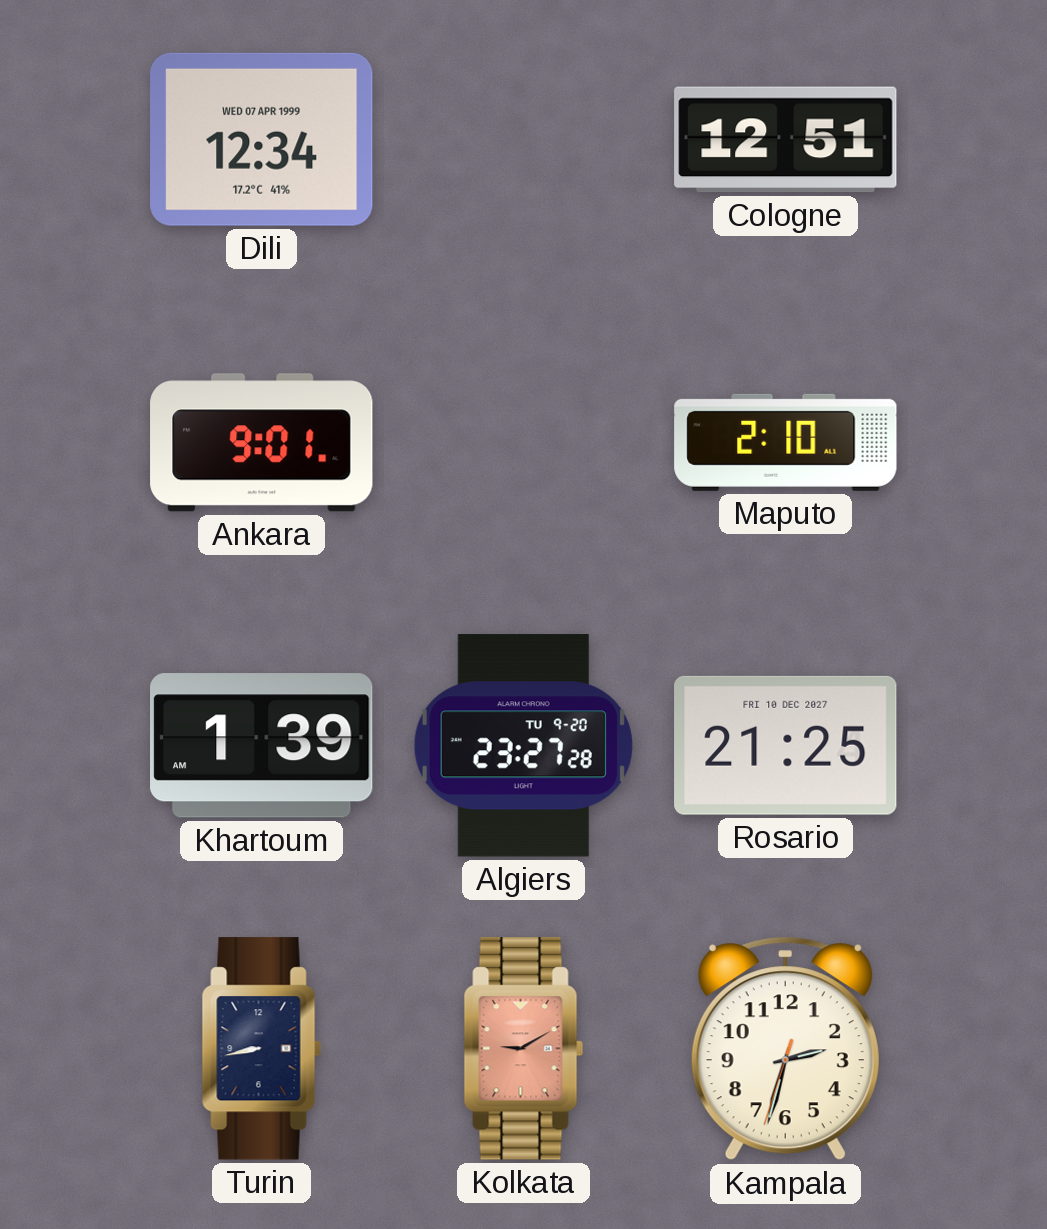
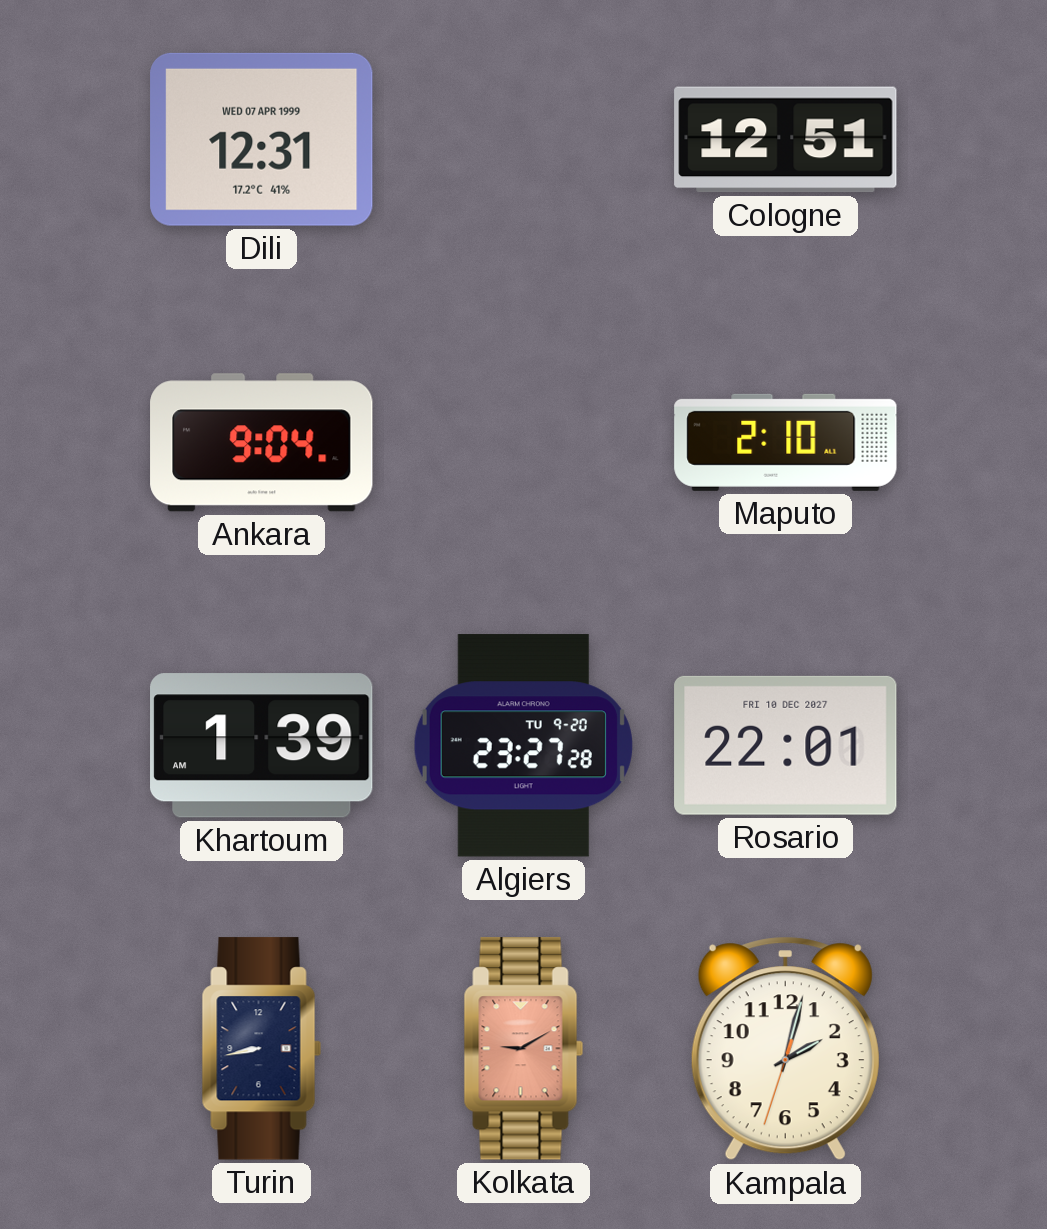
Dili: 12:34 -> 12:31 (262, 139)
Ankara: 9:01 -> 9:04 (262, 443)
Rosario: 21:25 -> 22:01 (786, 745)
Kampala: 2:32 -> 2:02 (785, 1049)
